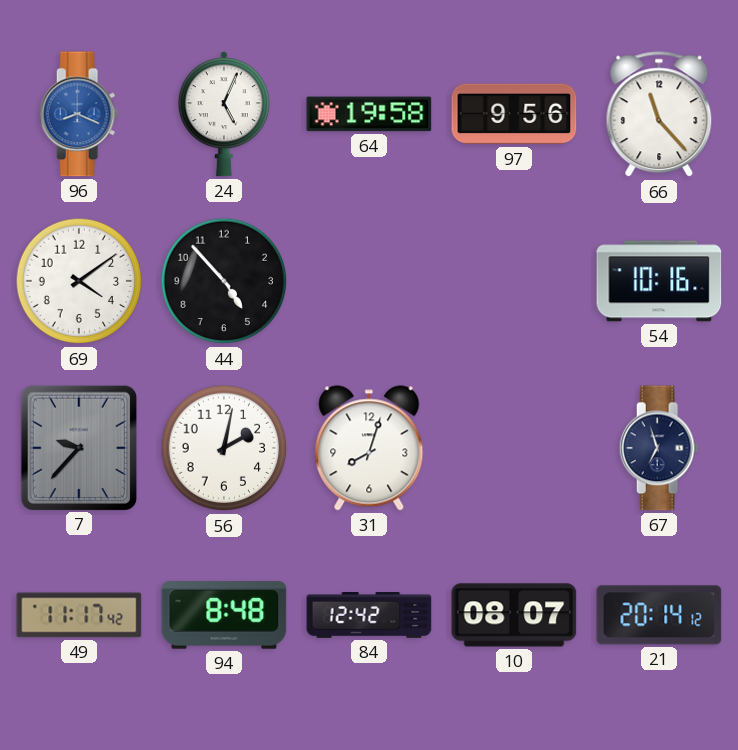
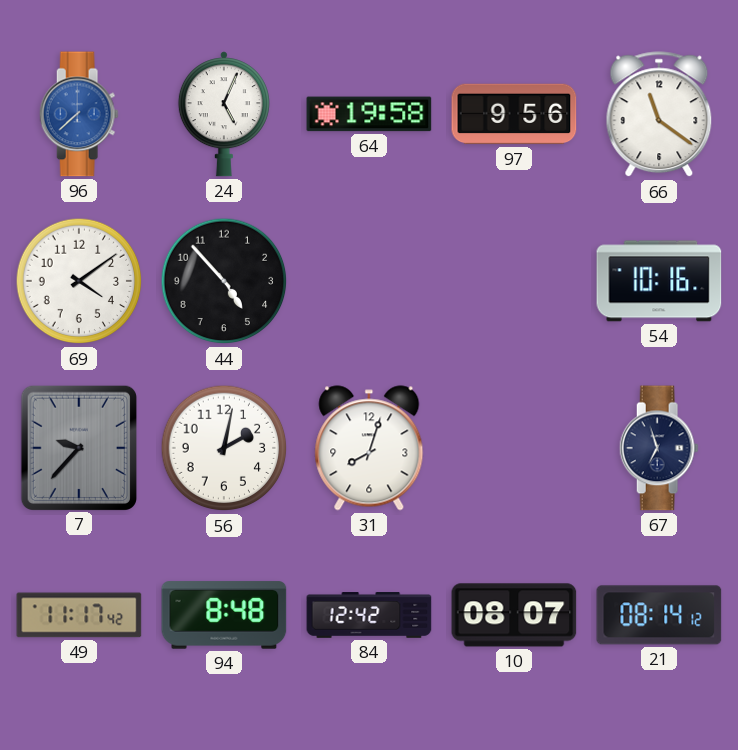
96: 8:19 -> 7:38 (79, 114)
66: 11:23 -> 11:21 (659, 115)
21: 20:14 -> 08:14 (659, 615)
